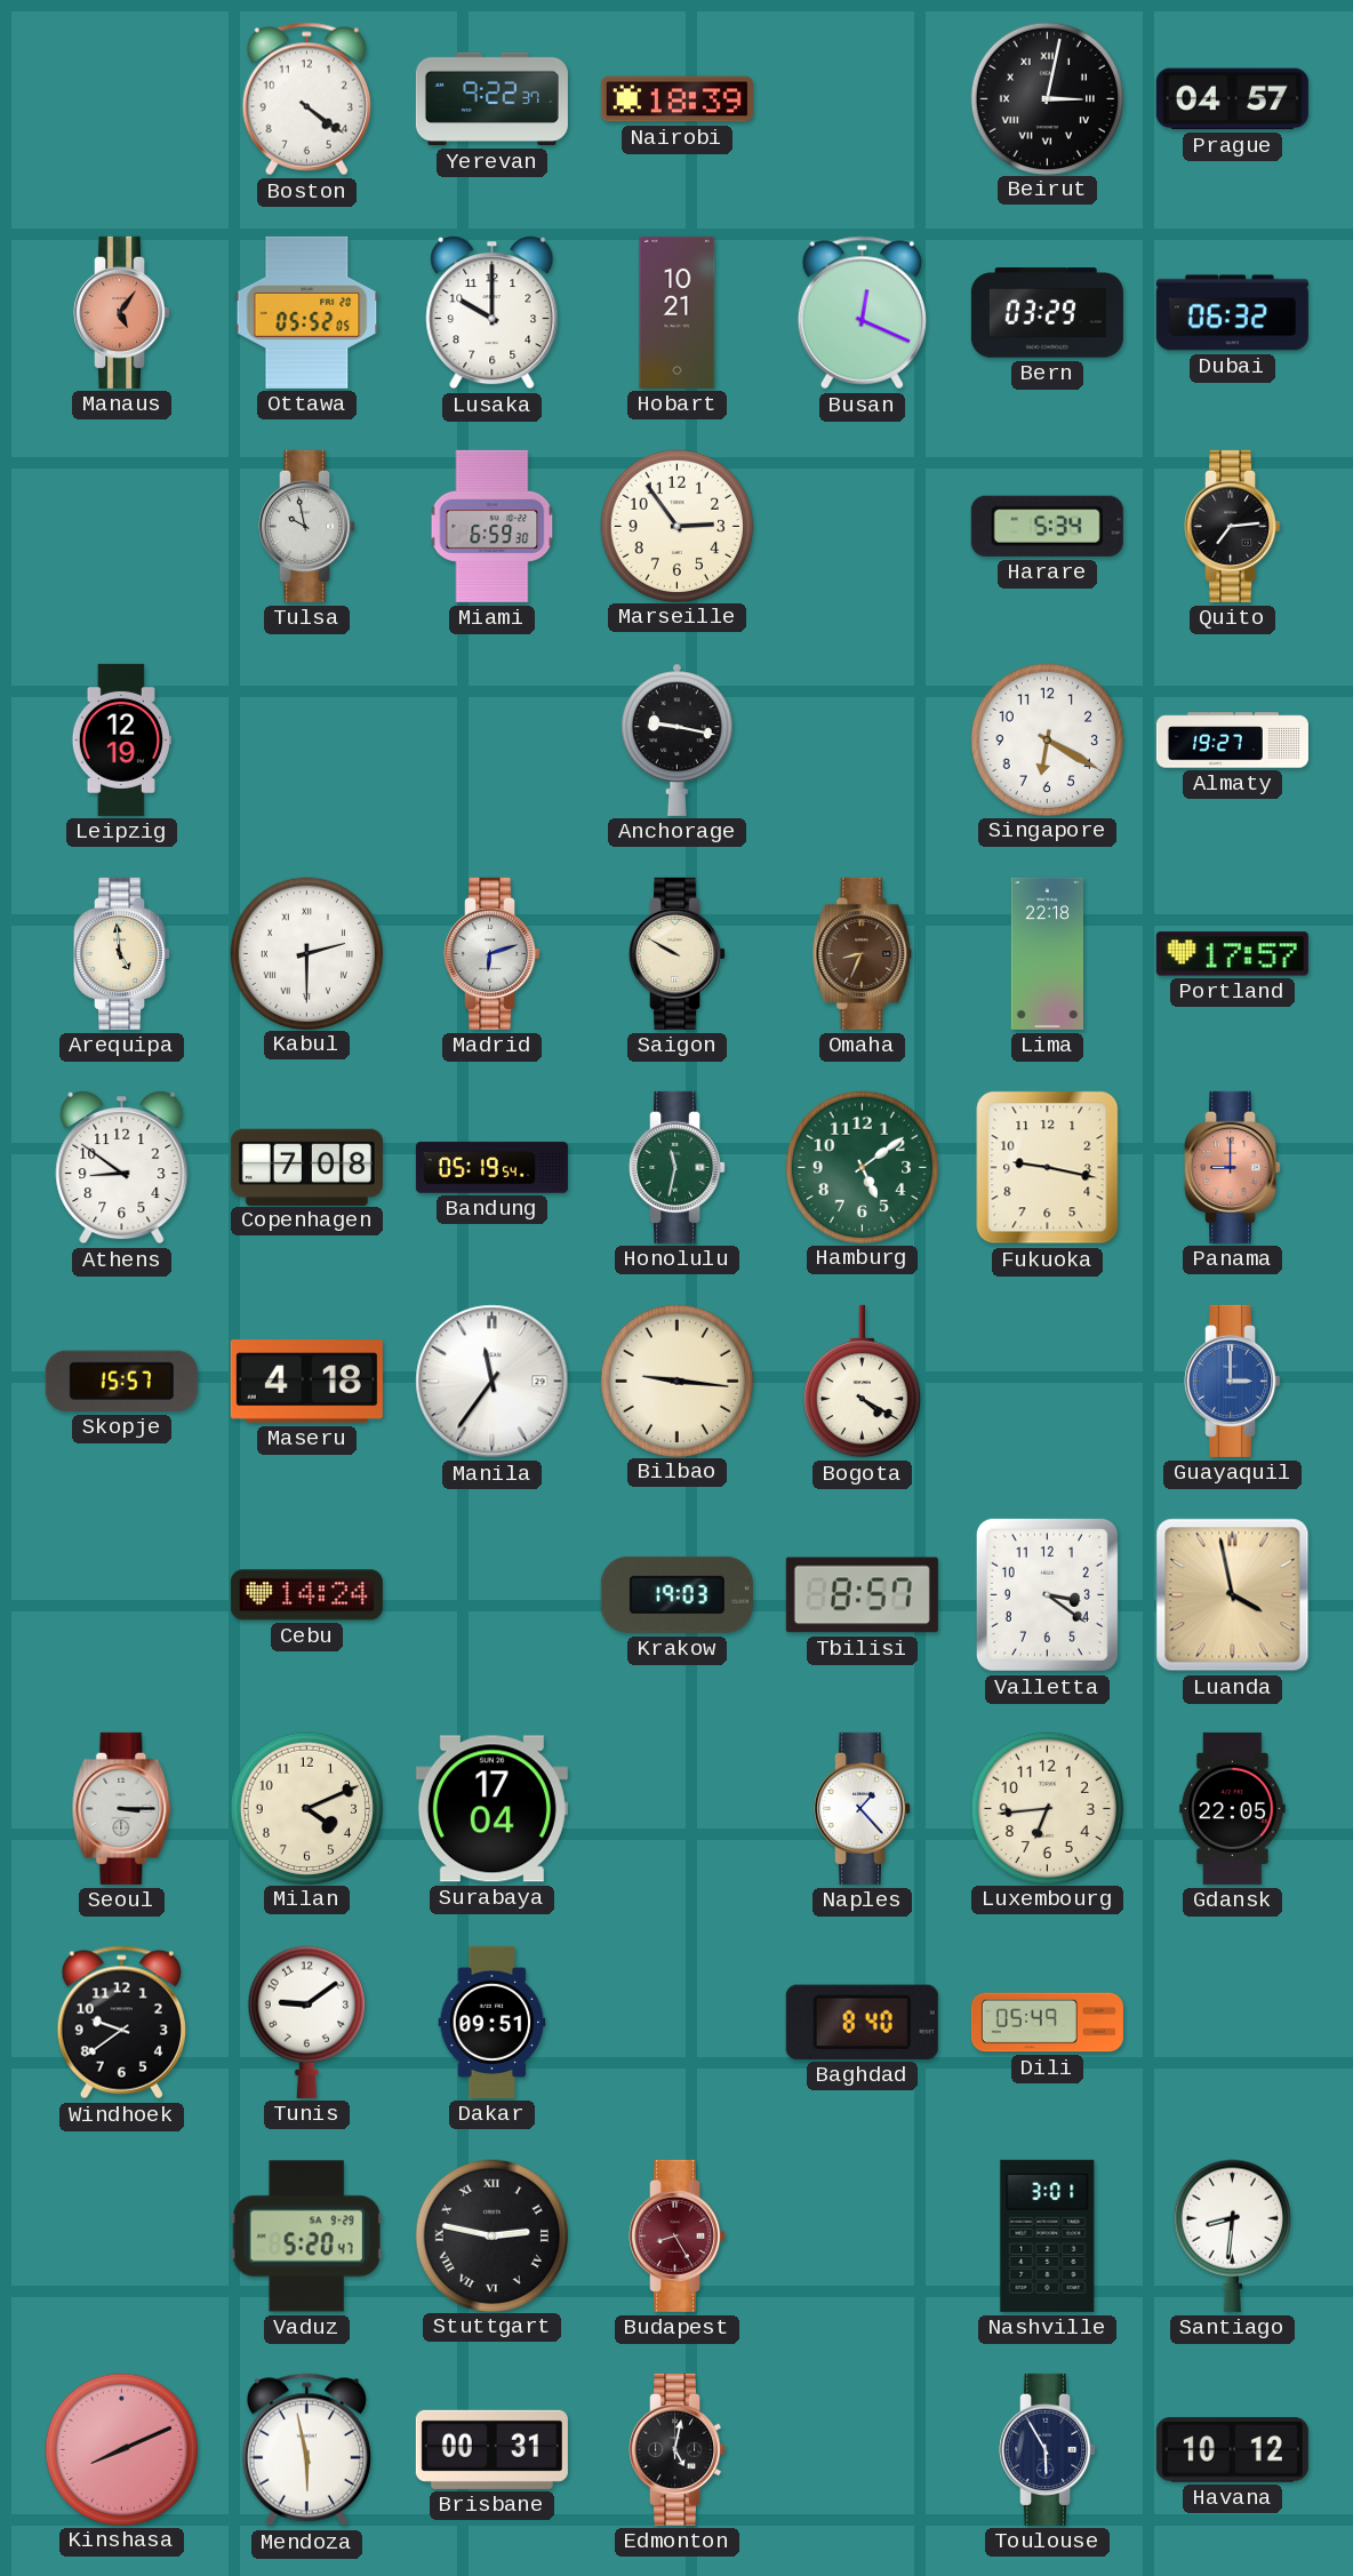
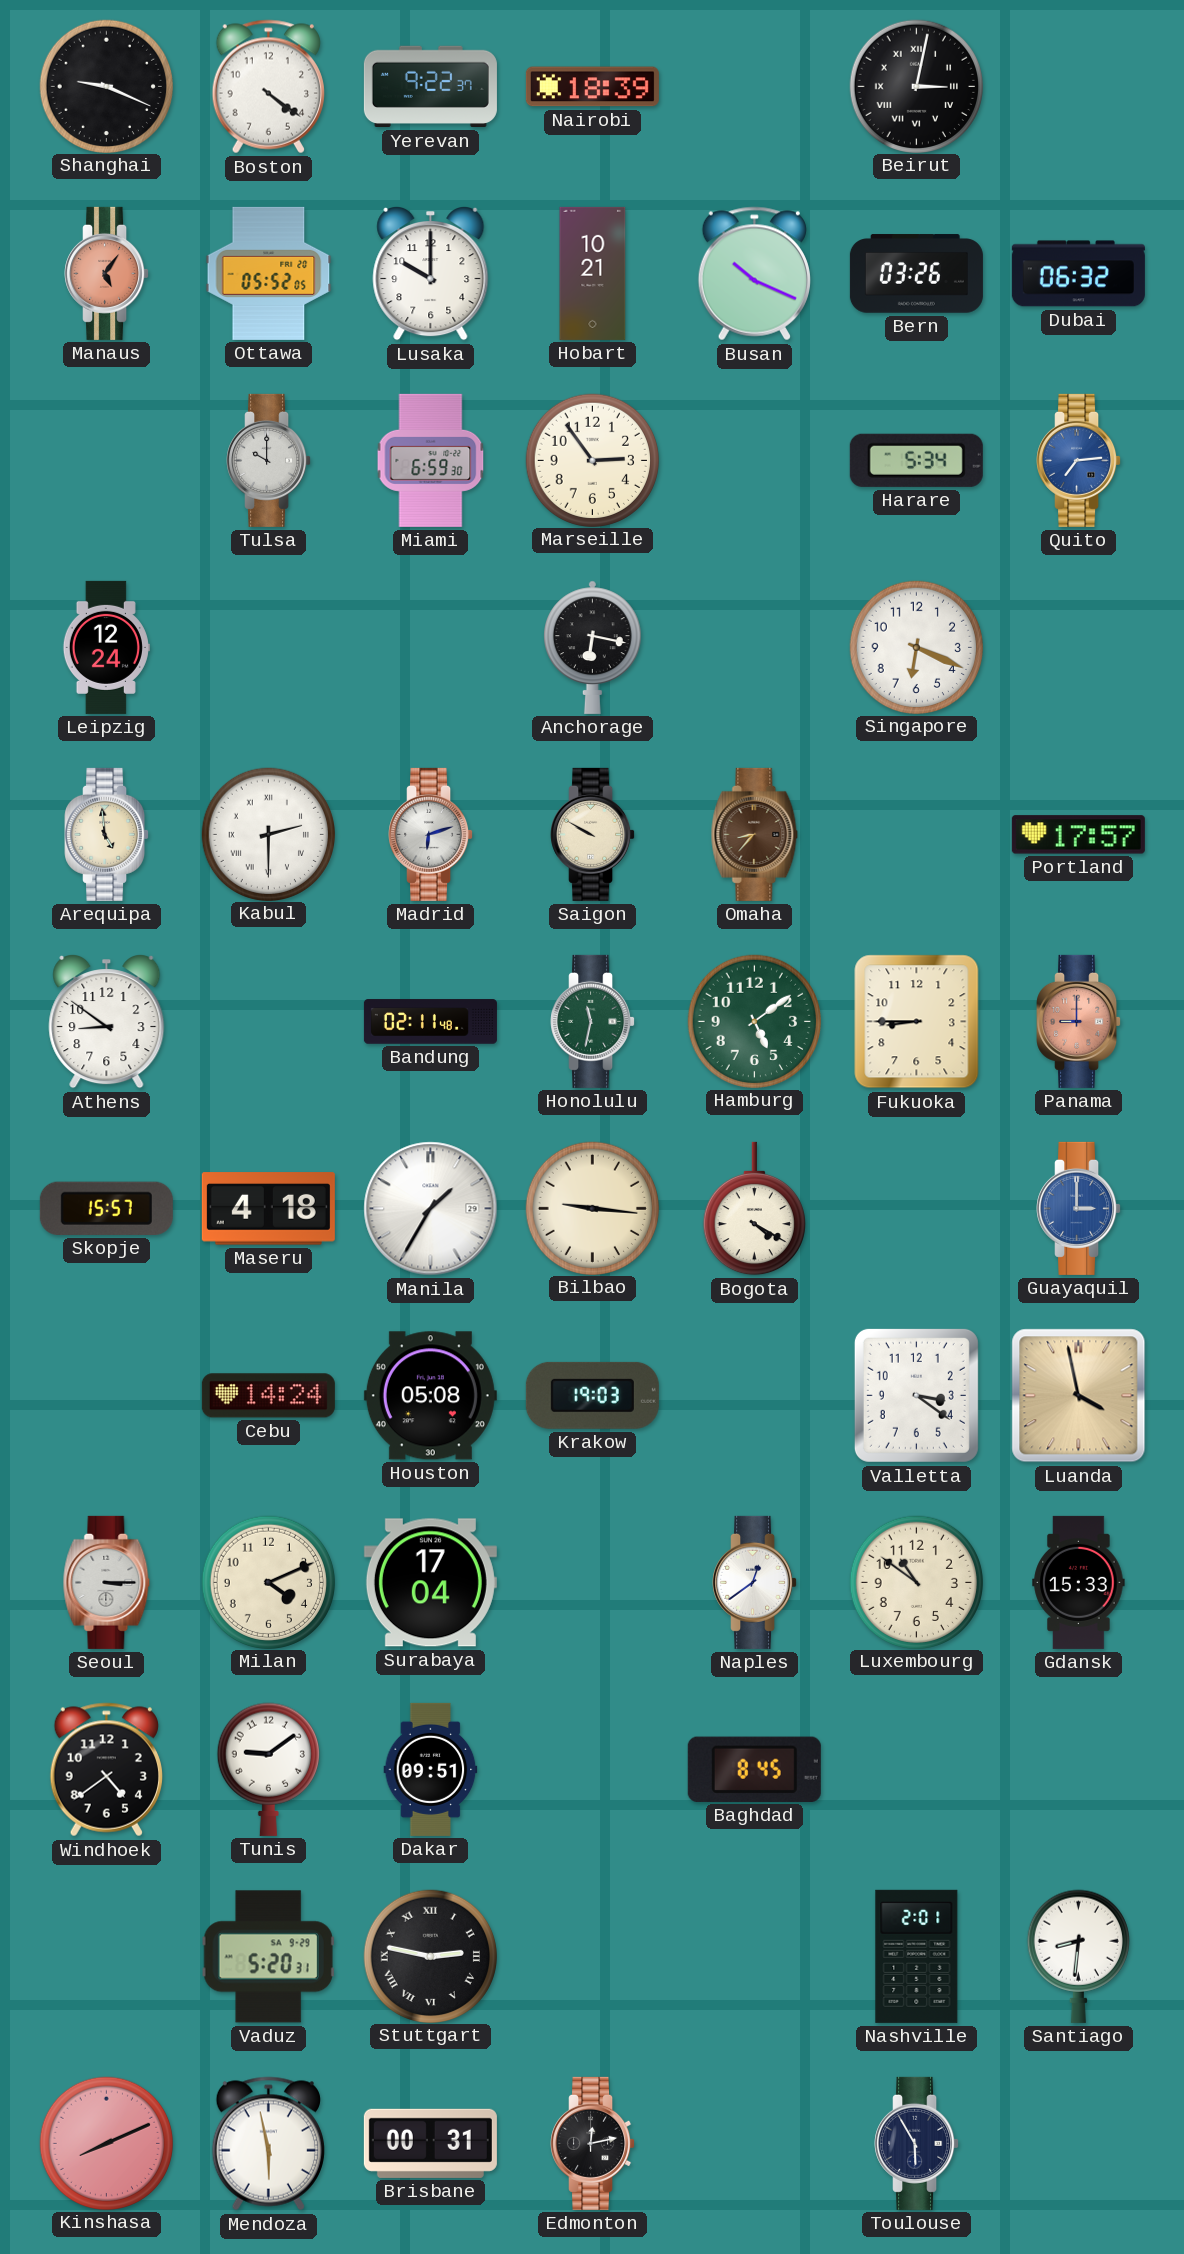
Shanghai: none -> 9:19 (106, 86)
Prague: 04:57 -> none (1232, 99)
Busan: 12:19 -> 10:19 (754, 274)
Bern: 03:29 -> 03:26 (916, 274)
Tulsa: 9:58 -> 10:00 (269, 460)
Quito dial: black -> blue (1079, 460)
Leipzig: 12:19 -> 12:24 (106, 647)
Anchorage: 9:17 -> 6:17 (593, 647)
Singapore: 6:20 -> 6:19 (916, 647)
Almaty: 19:27 -> none (1232, 741)
Omaha: 8:34 -> 8:37 (755, 834)
Lima: 22:18 -> none (1048, 953)
Copenhagen: 7:08 -> none (306, 1167)
Bandung: 05:19 -> 02:11 (430, 1022)
Fukuoka: 9:17 -> 8:45 (917, 1022)
Manila: 11:36 -> 1:35 (431, 1209)
Houston: none -> 05:08 (430, 1396)
Tbilisi: 8:57 -> none (862, 1595)
Naples: 1:23 -> 12:39 (755, 1582)
Luxembourg: 6:44 -> 10:51 (916, 1582)
Gdansk: 22:05 -> 15:33 (1079, 1582)
Windhoek: 9:39 -> 4:39 (106, 1770)
Baghdad: 8:40 -> 8:45 (754, 1769)
Dili: 05:49 -> none (1047, 2023)
Vaduz: 5:20:47 -> 5:20:31 (268, 1957)
Budapest: 8:25 -> none (678, 2235)
Nashville: 3:01 -> 2:01 (917, 1956)
Edmonton: 5:02 -> 12:13 (593, 2143)
Havana: 10:12 -> none (1232, 2450)
